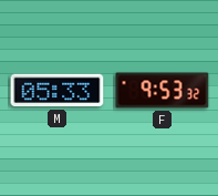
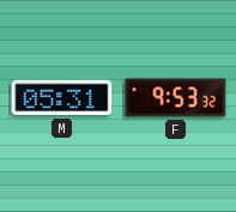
M: 05:33 -> 05:31 (62, 98)
